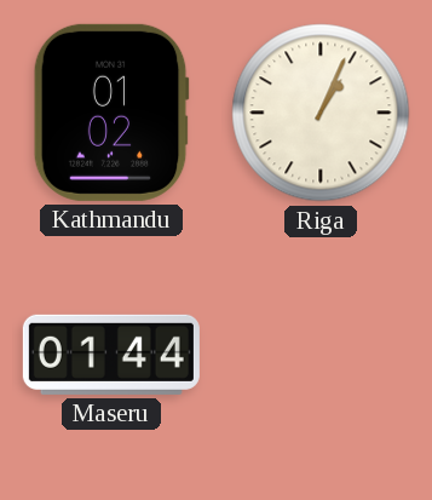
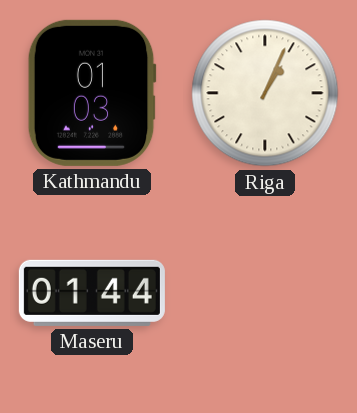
Kathmandu: 01:02 -> 01:03 (92, 93)
